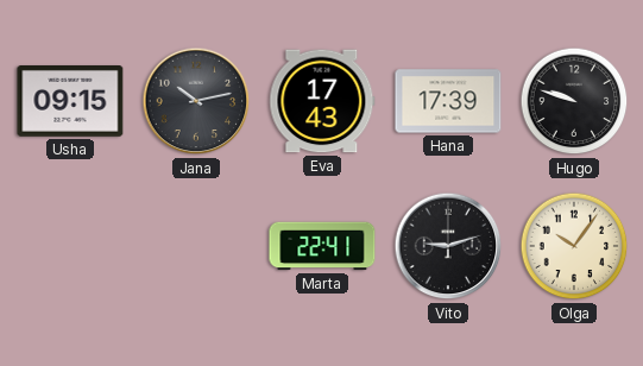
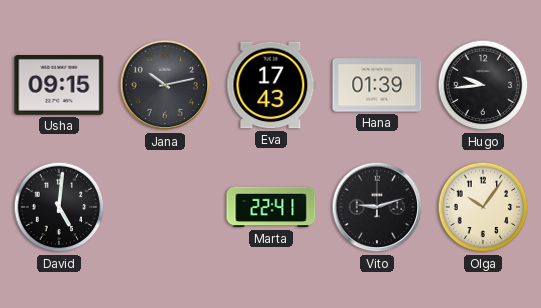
Hana: 17:39 -> 01:39 (377, 85)
Hugo: 9:48 -> 9:44 (483, 85)
David: none -> 5:01 (59, 207)
